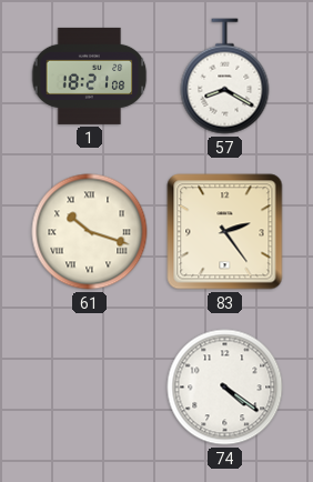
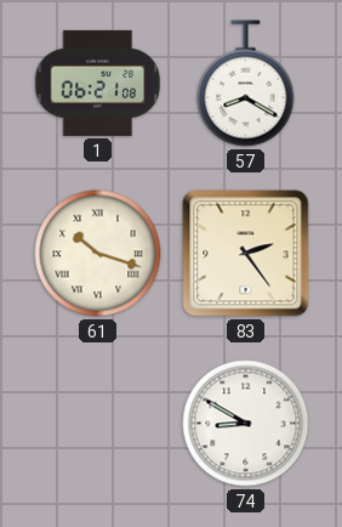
1: 18:21 -> 06:21 (98, 83)
74: 4:21 -> 8:50 (246, 424)
